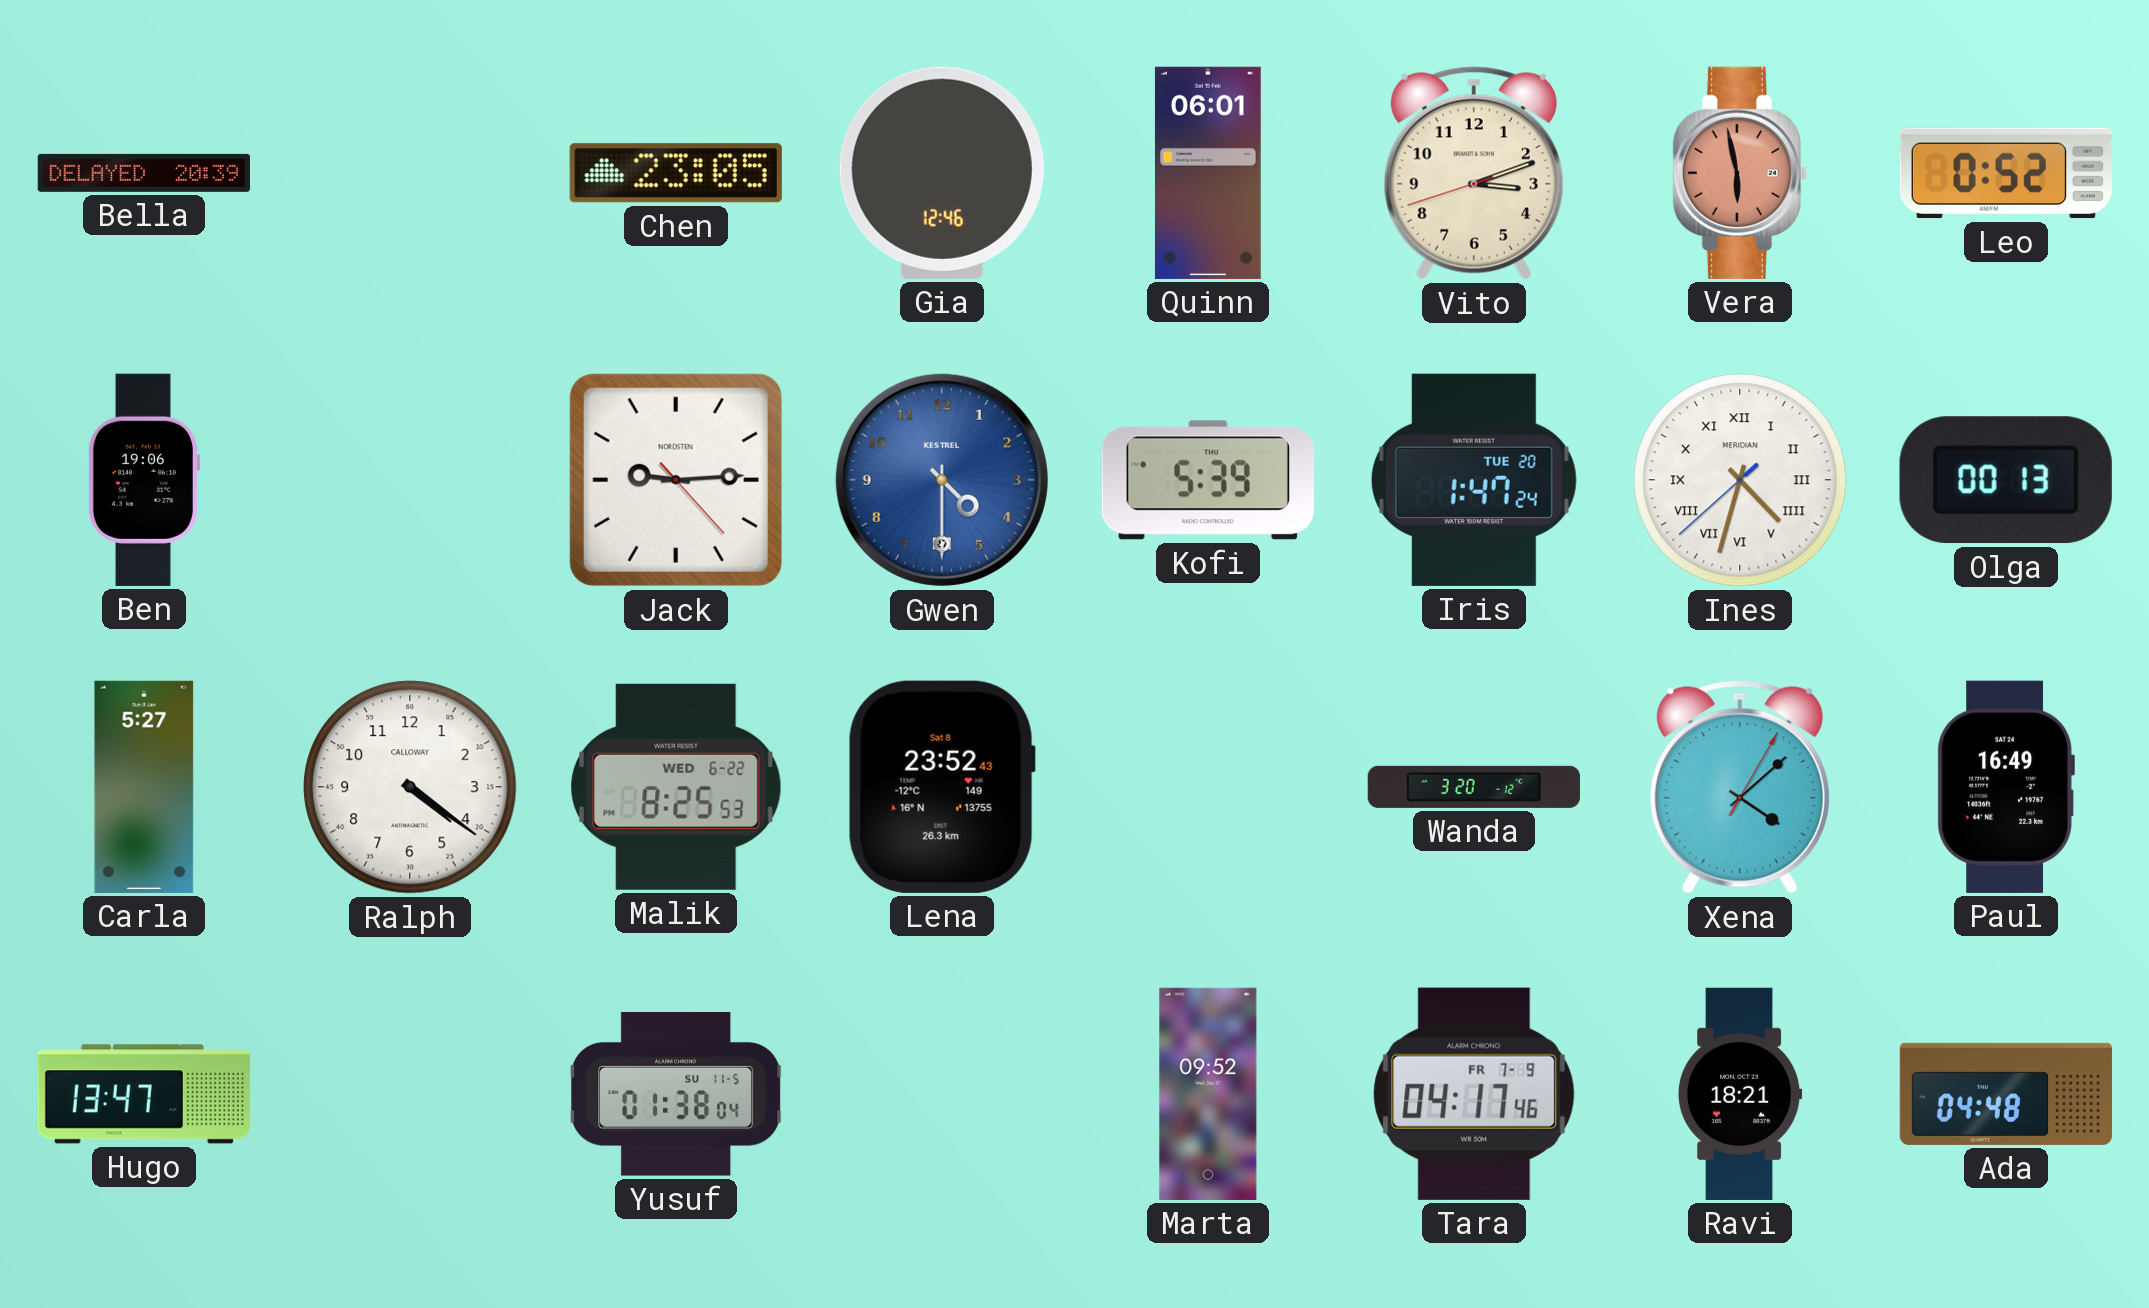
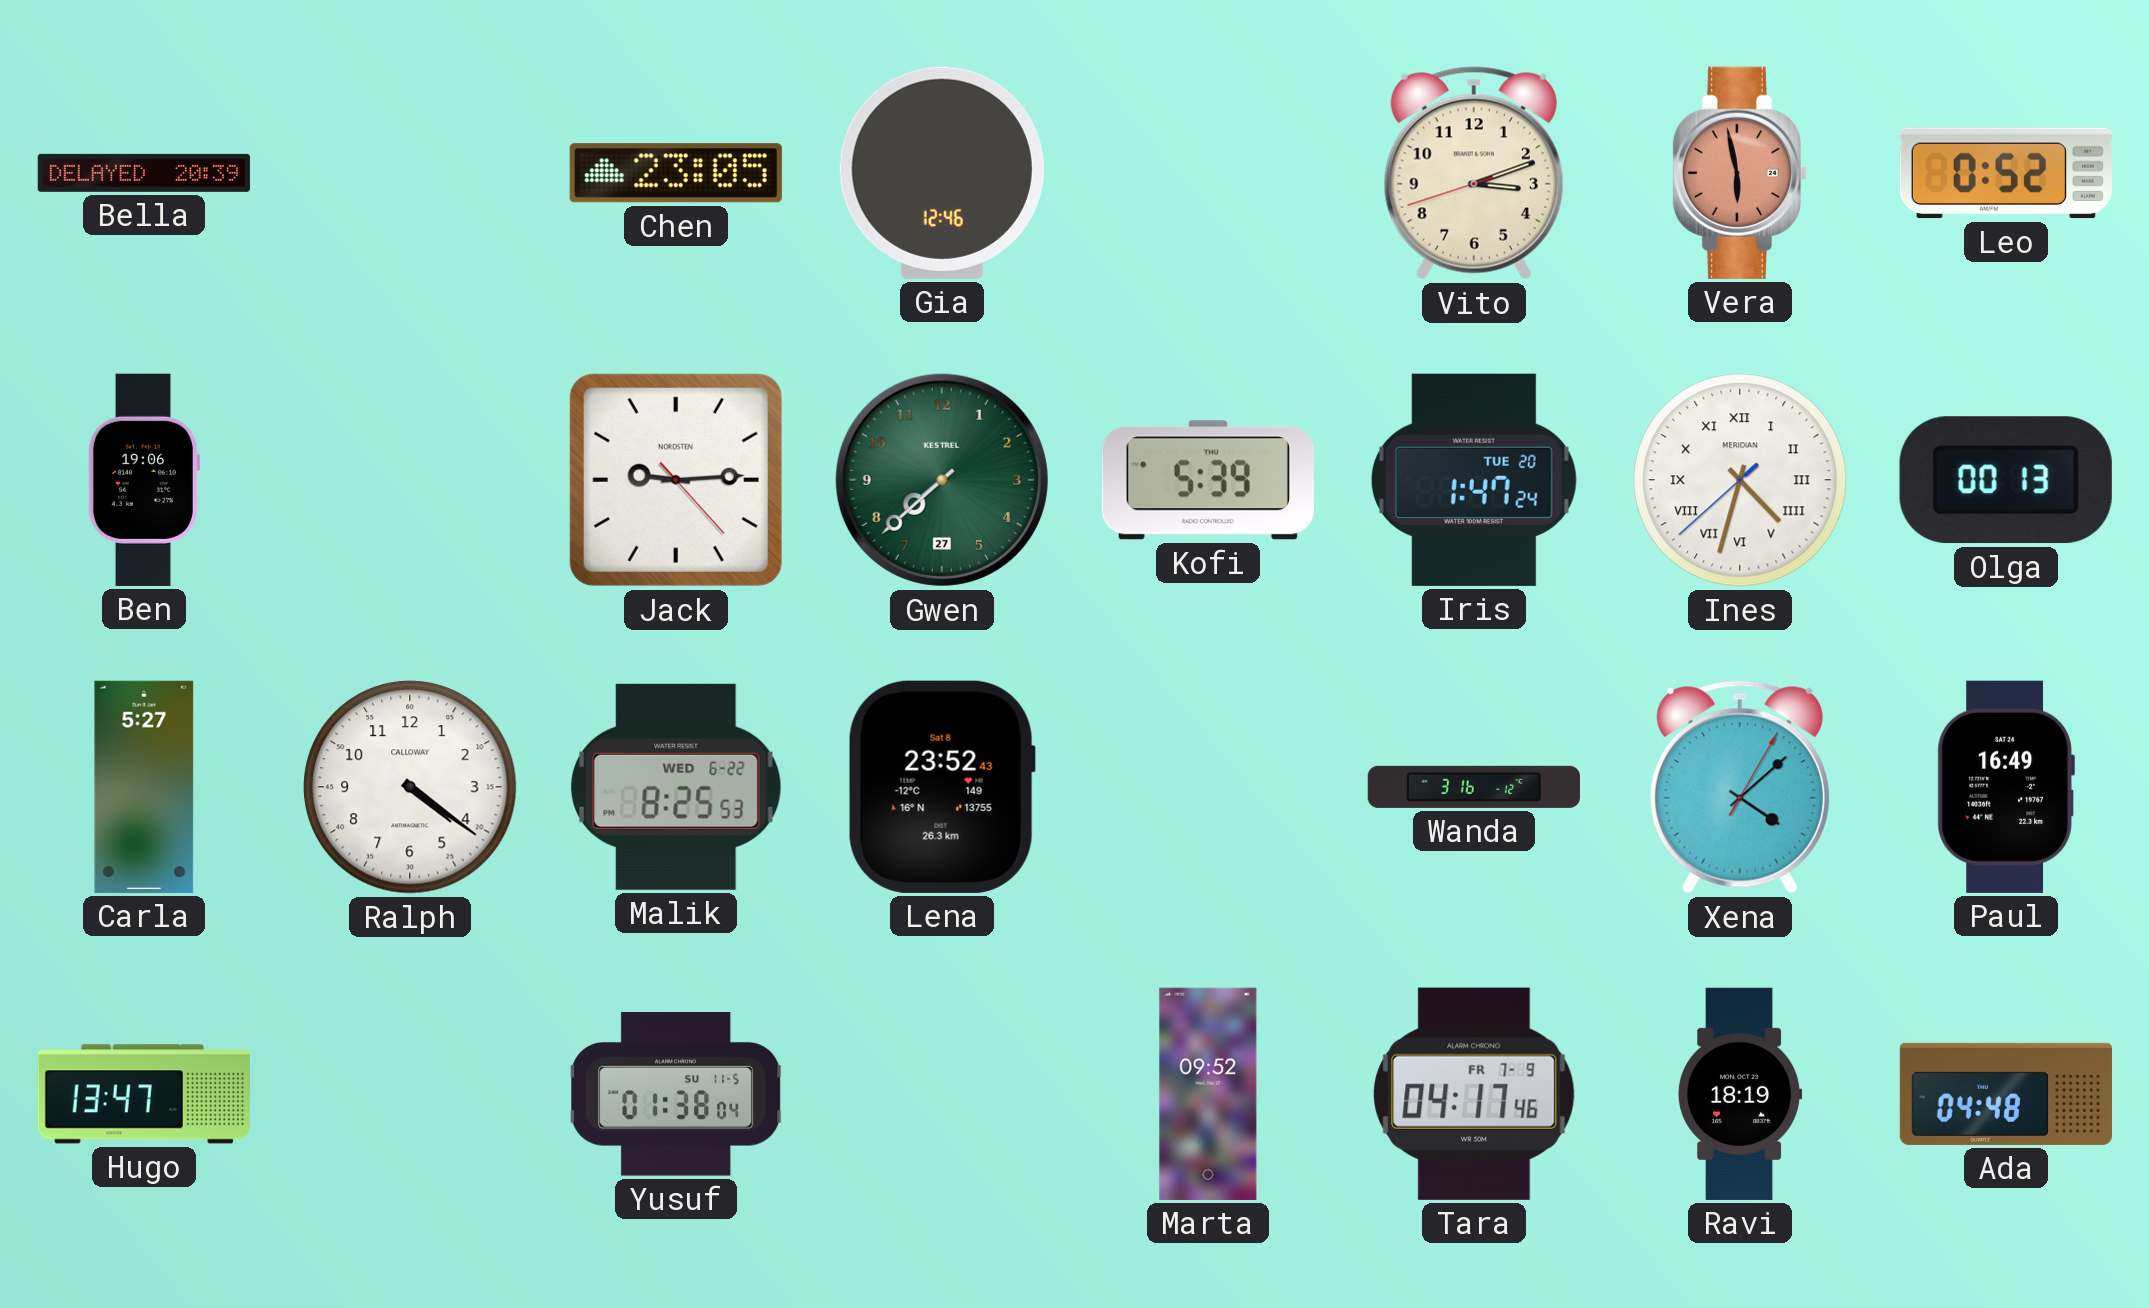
Quinn: 06:01 -> none (1208, 173)
Gwen: 4:30 -> 7:38 (942, 480)
Gwen dial: blue -> green (942, 480)
Wanda: 3:20 -> 3:16 (1474, 787)
Ravi: 18:21 -> 18:19 (1740, 1094)
